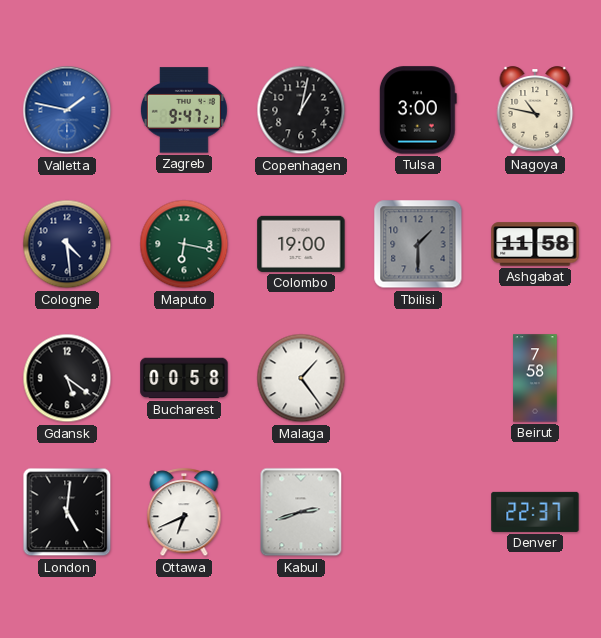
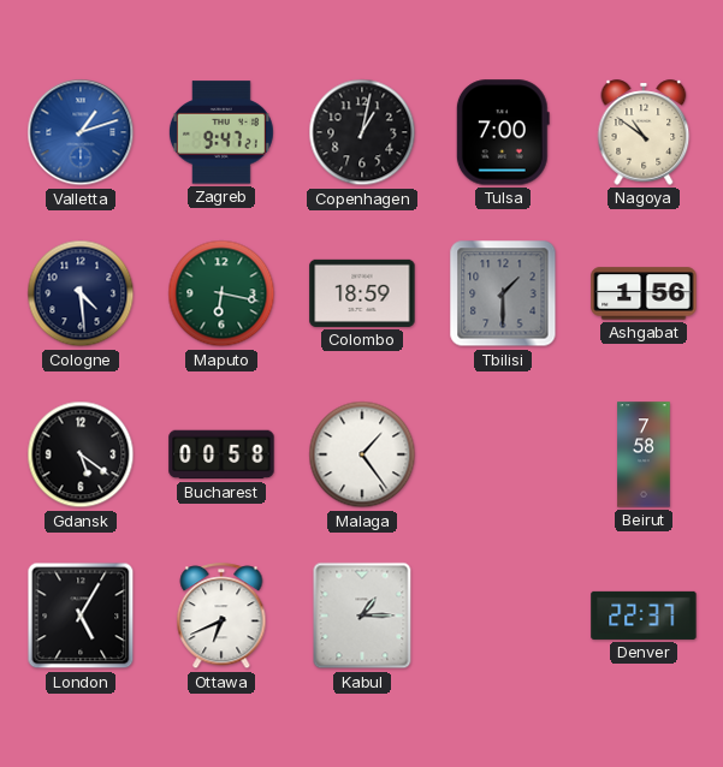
Valletta: 1:47 -> 1:12 (81, 132)
Tulsa: 3:00 -> 7:00 (503, 132)
Nagoya: 10:47 -> 10:51 (644, 132)
Colombo: 19:00 -> 18:59 (362, 293)
Ashgabat: 11:58 -> 1:56 (644, 293)
London: 5:01 -> 5:05 (81, 616)
Kabul: 2:42 -> 1:15 (362, 616)
